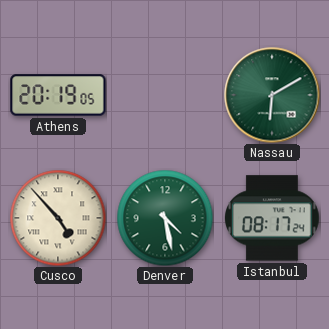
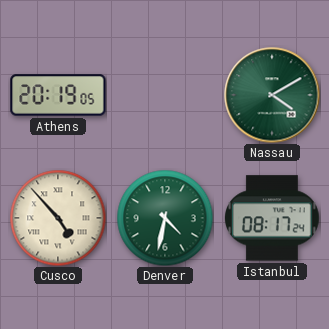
Nassau: 6:10 -> 4:10 (272, 95)
Denver: 4:28 -> 4:32 (165, 218)
